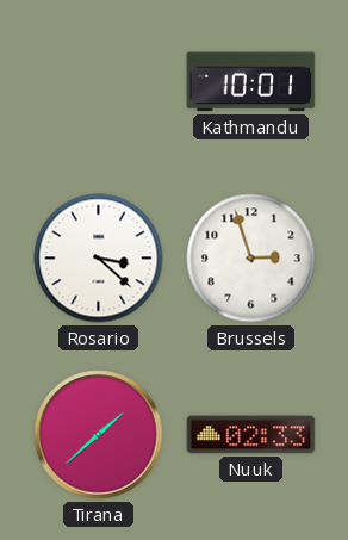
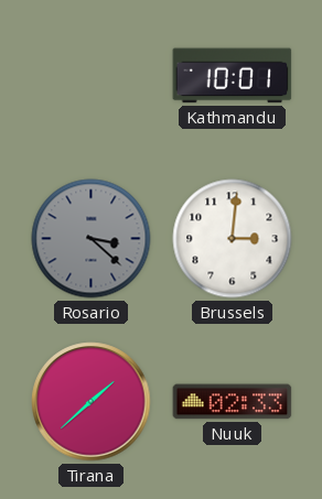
Rosario dial: white -> grey (92, 239)
Brussels: 2:57 -> 3:01 (233, 239)
